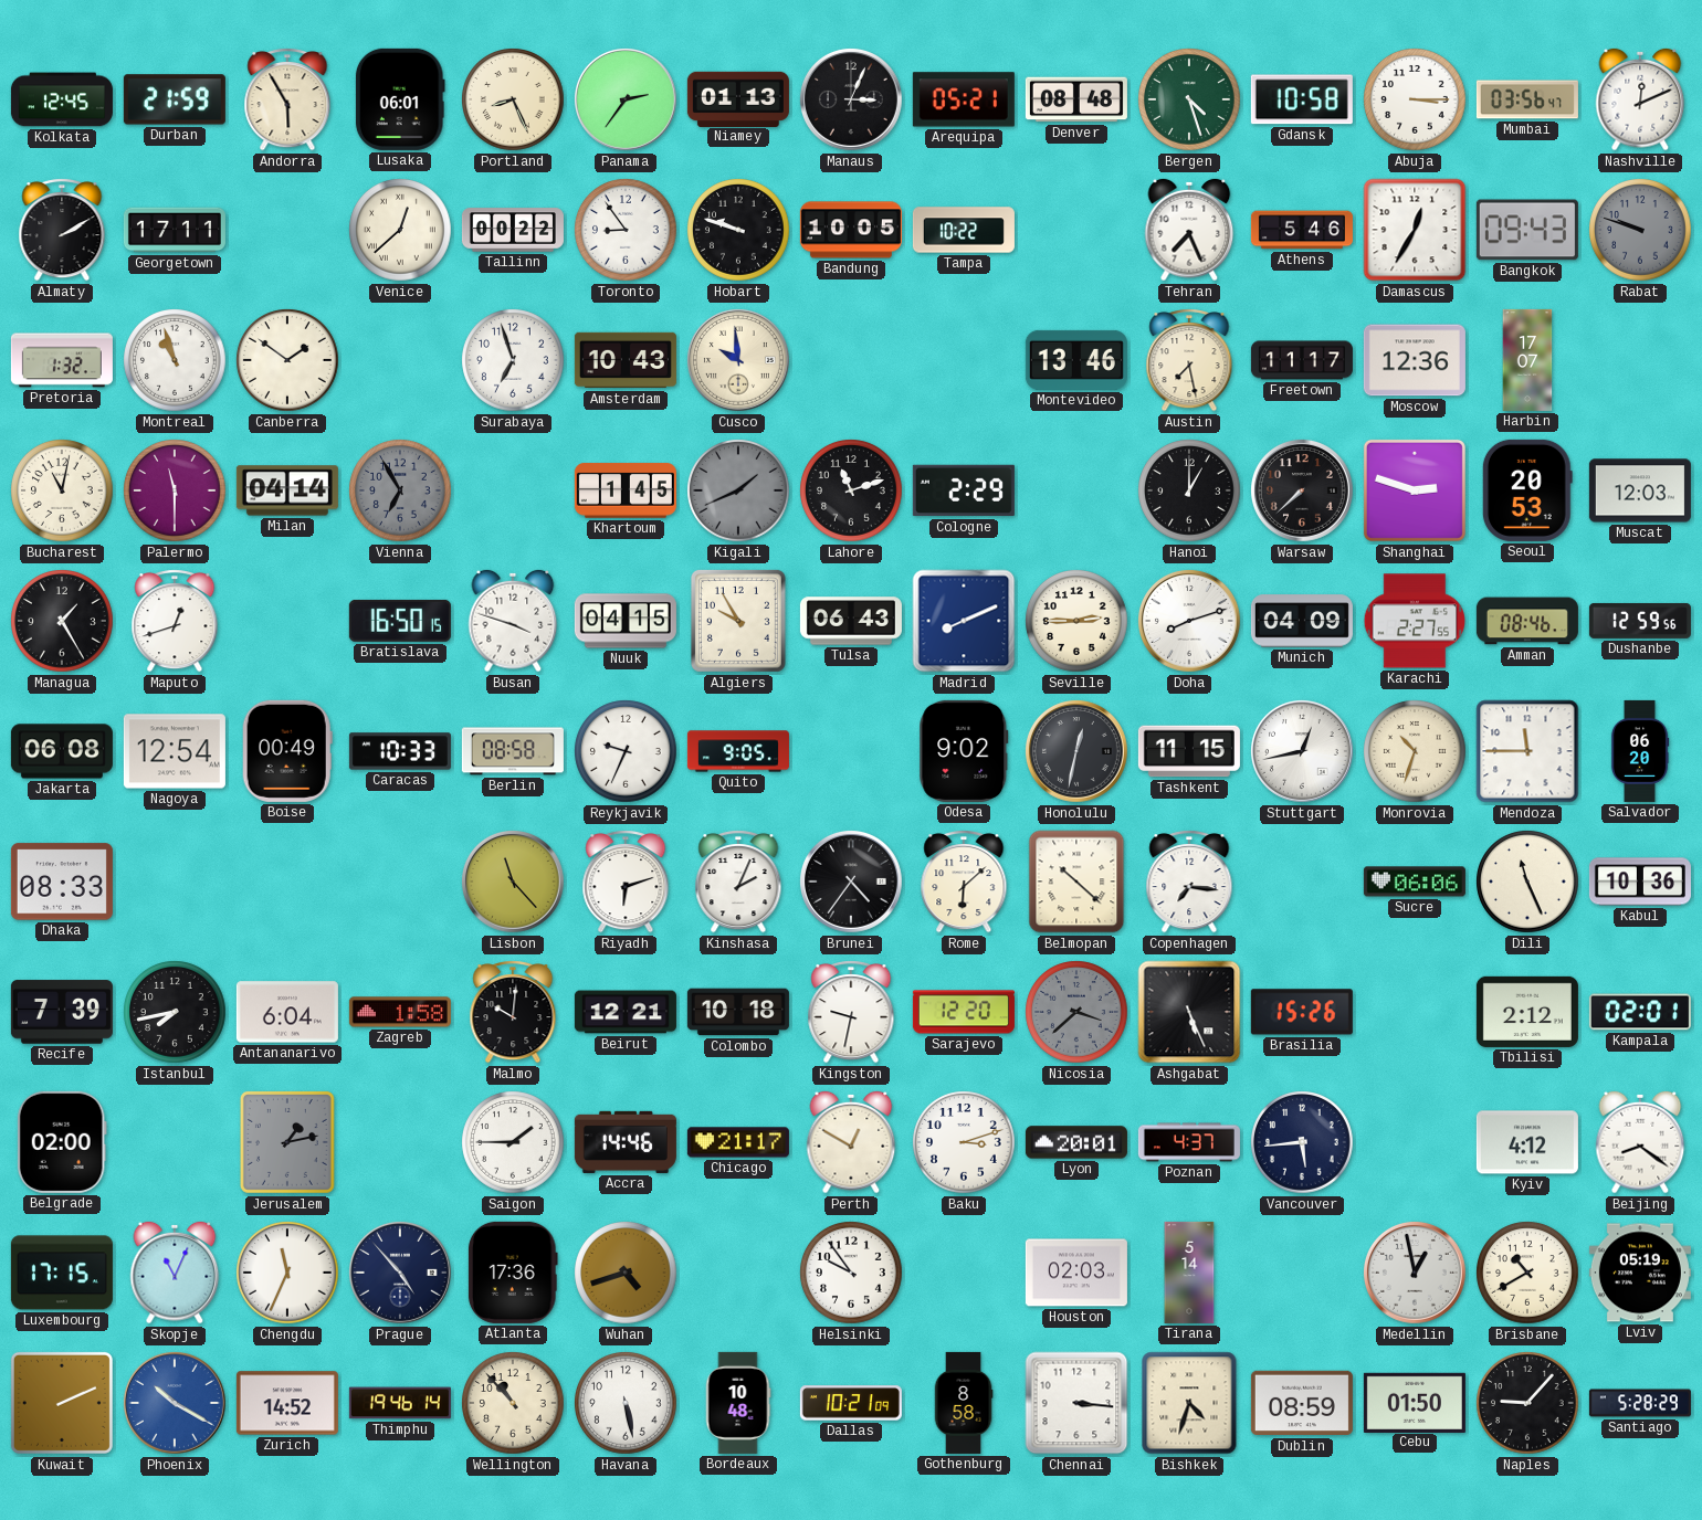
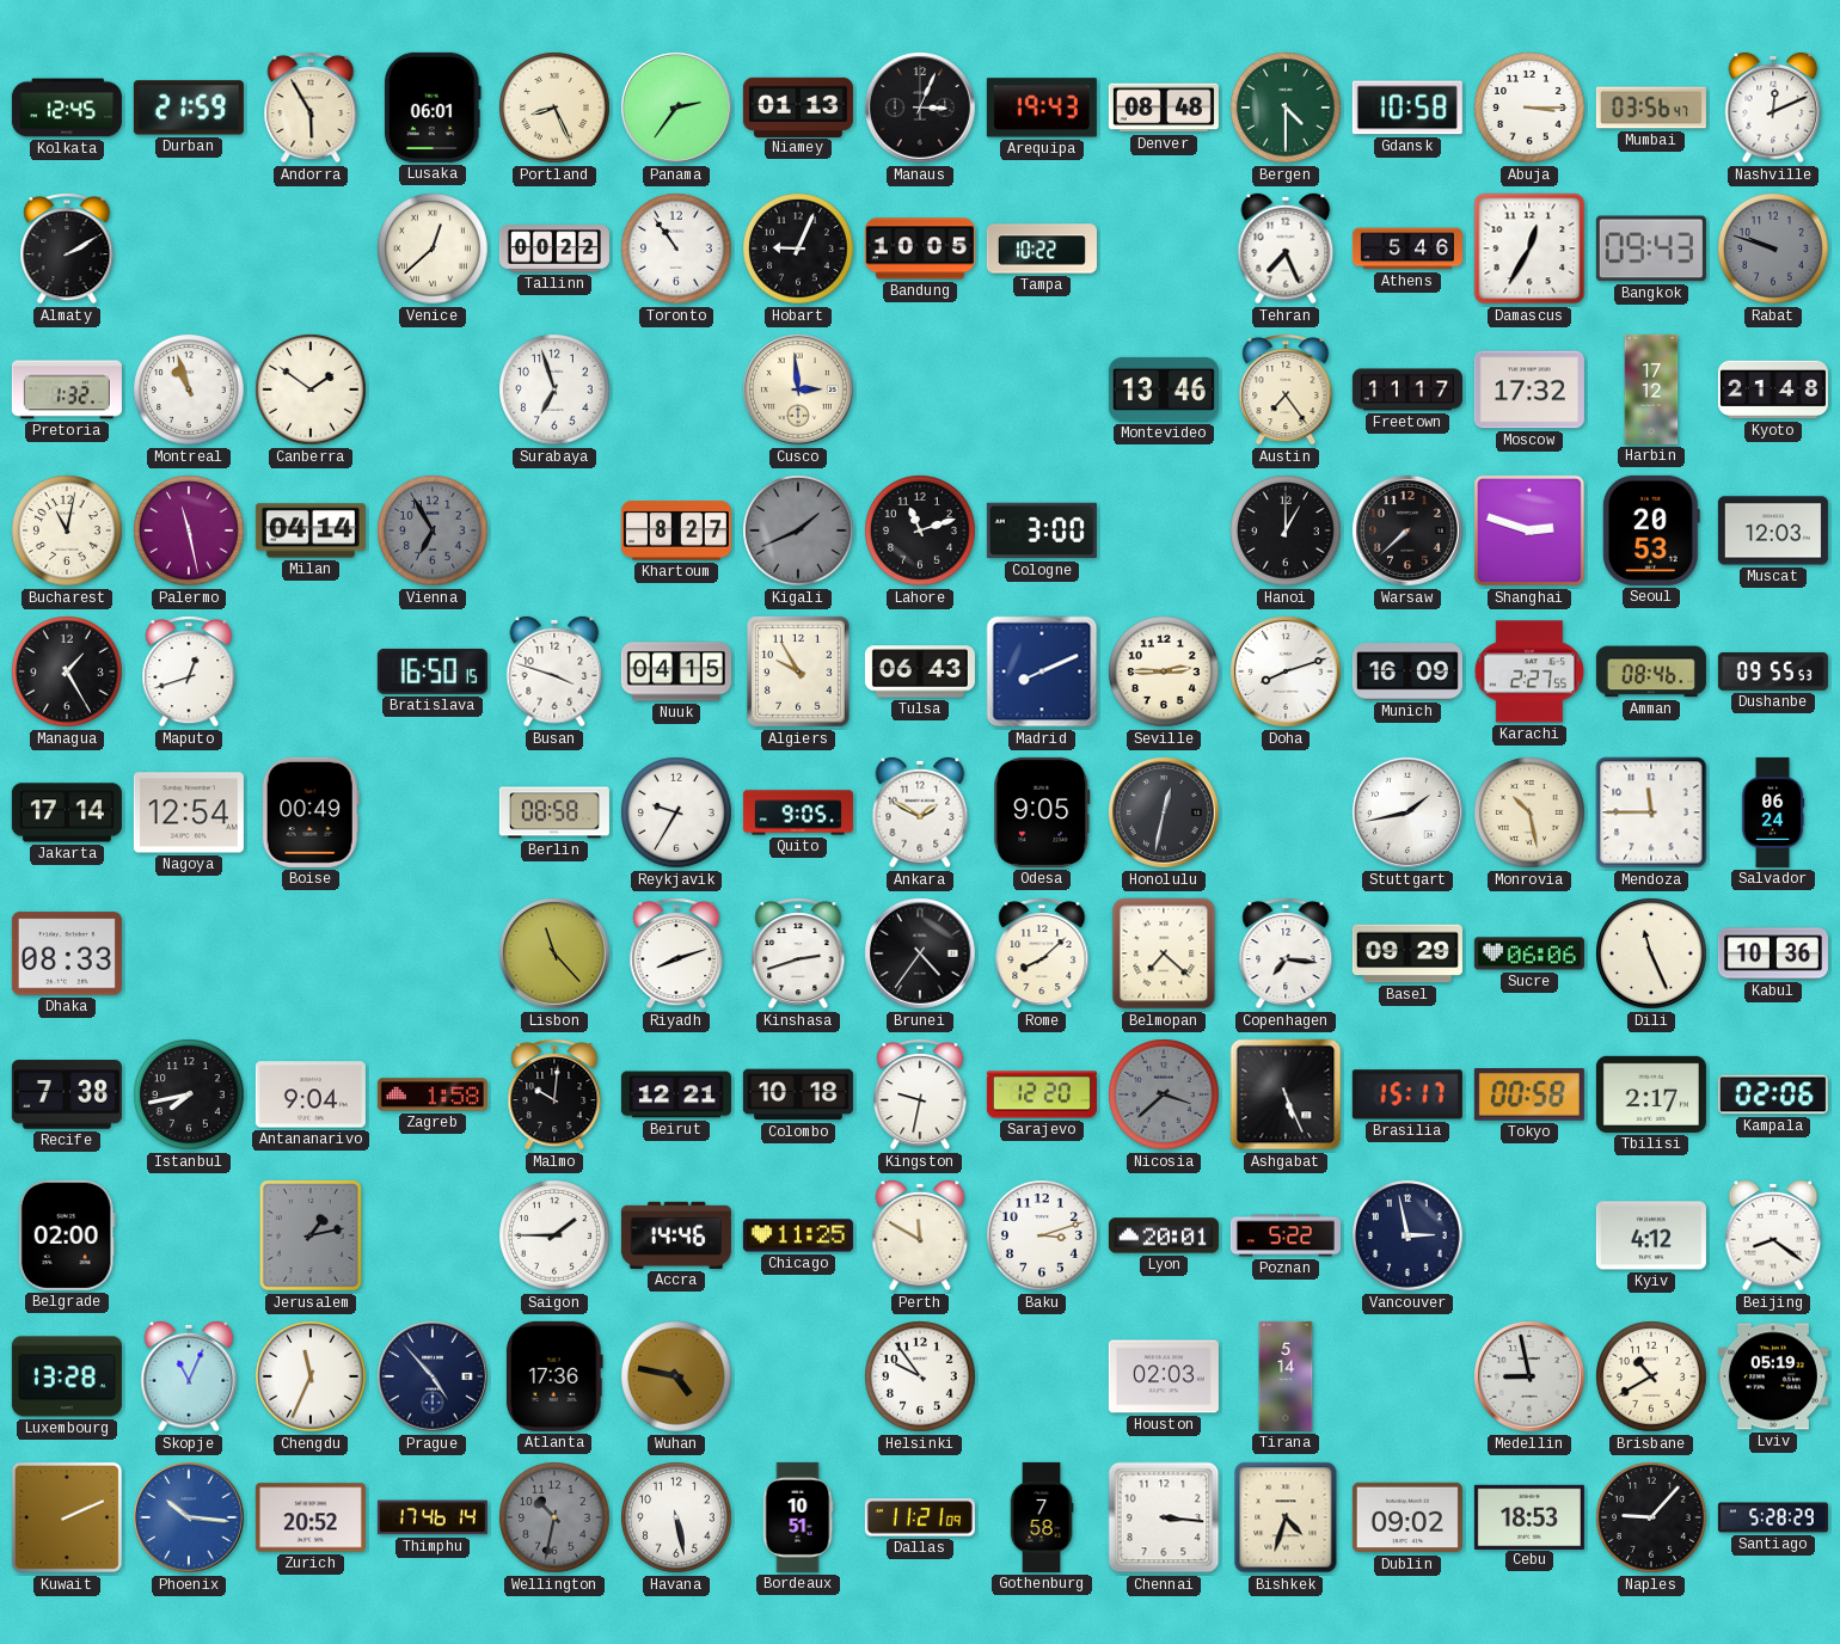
Arequipa: 05:21 -> 19:43 (1042, 108)
Bergen: 4:27 -> 4:30 (1286, 108)
Georgetown: 17:11 -> none (175, 230)
Toronto: 8:54 -> 10:54 (676, 249)
Hobart: 9:48 -> 9:04 (798, 249)
Amsterdam: 10:43 -> none (626, 360)
Cusco: 9:59 -> 2:59 (798, 389)
Austin: 7:28 -> 7:24 (1286, 391)
Moscow: 12:36 -> 17:32 (1529, 389)
Harbin: 17:07 -> 17:12 (1651, 389)
Kyoto: none -> 21:48 (1773, 389)
Palermo: 11:30 -> 11:28 (189, 530)
Khartoum: 1:45 -> 8:27 (676, 530)
Cologne: 2:29 -> 3:00 (1042, 530)
Munich: 04:09 -> 16:09 (1407, 671)
Dushanbe: 12:59 -> 09:55 (1773, 671)
Jakarta: 06:08 -> 17:14 (67, 812)
Caracas: 10:33 -> none (400, 751)
Reykjavik: 9:34 -> 9:35 (676, 812)
Ankara: none -> 1:50 (920, 812)
Odesa: 9:02 -> 9:05 (1042, 812)
Tashkent: 11:15 -> none (1189, 751)
Stuttgart: 12:43 -> 1:43 (1407, 812)
Monrovia: 10:33 -> 10:28 (1529, 812)
Salvador: 06:20 -> 06:24 (1773, 812)
Riyadh: 6:12 -> 8:12 (676, 955)
Kinshasa: 2:04 -> 2:42 (798, 955)
Rome: 6:08 -> 8:08 (1042, 955)
Belmopan: 10:22 -> 7:22 (1164, 953)
Basel: none -> 09:29 (1407, 953)
Recife: 7:39 -> 7:38 (67, 1094)
Antananarivo: 6:04 -> 9:04 (311, 1094)
Brasilia: 15:26 -> 15:17 (1407, 1094)
Tokyo: none -> 00:58 (1529, 1094)
Tbilisi: 2:12 -> 2:17 (1651, 1094)
Kampala: 02:01 -> 02:06 (1773, 1094)
Chicago: 21:17 -> 11:25 (798, 1235)
Perth: 12:50 -> 11:50 (920, 1235)
Poznan: 4:37 -> 5:22 (1286, 1235)
Vancouver: 5:44 -> 2:58 (1407, 1235)
Luxembourg: 17:15 -> 13:28 (67, 1376)
Wuhan: 4:42 -> 4:47 (676, 1376)
Medellin: 12:58 -> 8:58 (1529, 1376)
Phoenix: 10:20 -> 10:16 (189, 1517)
Zurich: 14:52 -> 20:52 (311, 1517)
Thimphu: 19:46 -> 17:46 (433, 1517)
Wellington: 10:53 -> 10:32 (554, 1517)
Wellington dial: cream -> grey (554, 1517)
Bordeaux: 10:48 -> 10:51 (798, 1517)
Dallas: 10:21 -> 11:21 (920, 1517)
Gothenburg: 8:58 -> 7:58 (1042, 1517)
Dublin: 08:59 -> 09:02 (1407, 1517)
Cebu: 01:50 -> 18:53 (1529, 1516)
